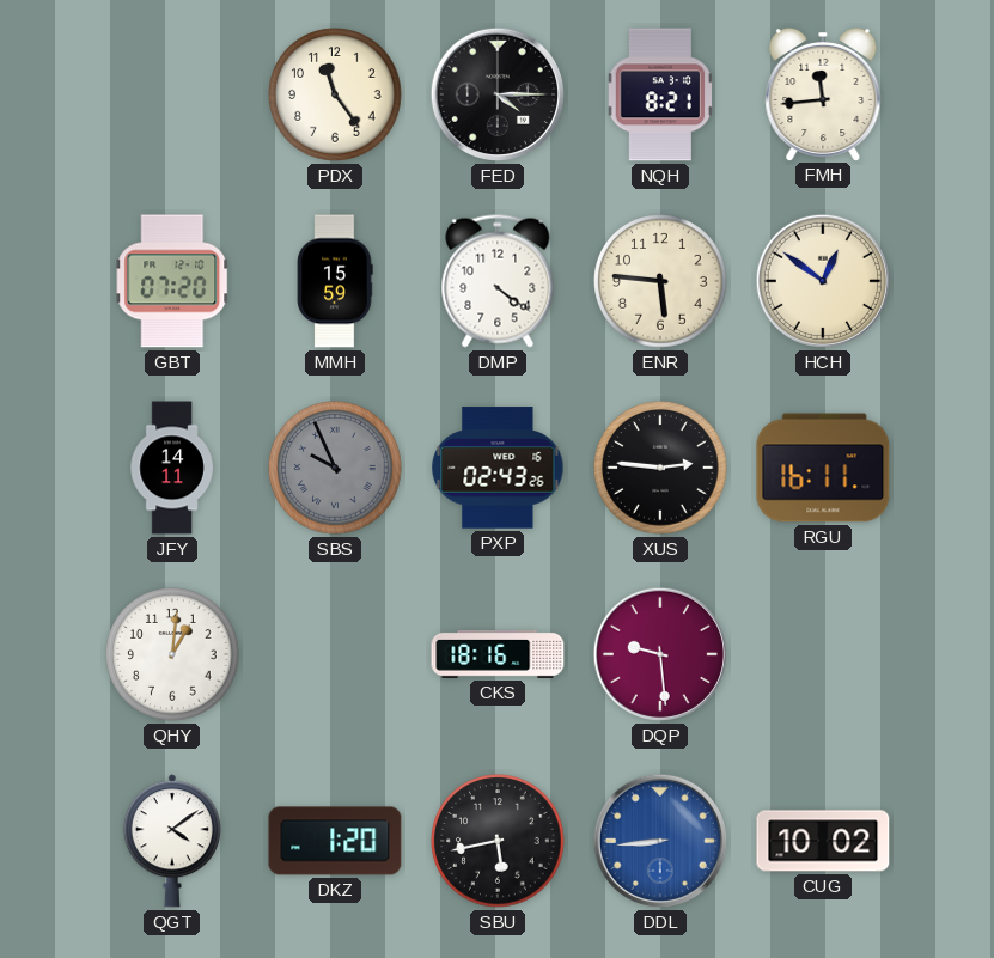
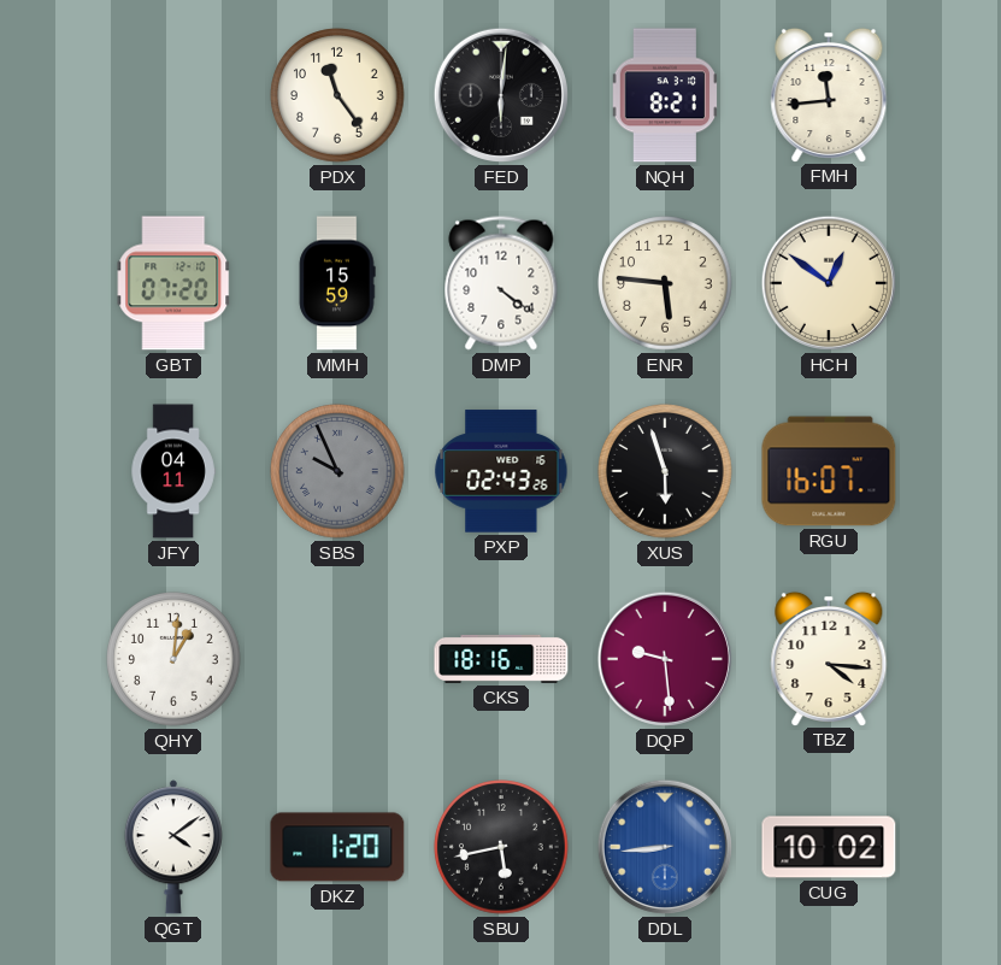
FED: 4:15 -> 6:01 (501, 95)
JFY: 14:11 -> 04:11 (173, 471)
XUS: 2:46 -> 5:57 (665, 471)
RGU: 16:11 -> 16:07 (829, 471)
TBZ: none -> 4:16 (829, 658)
